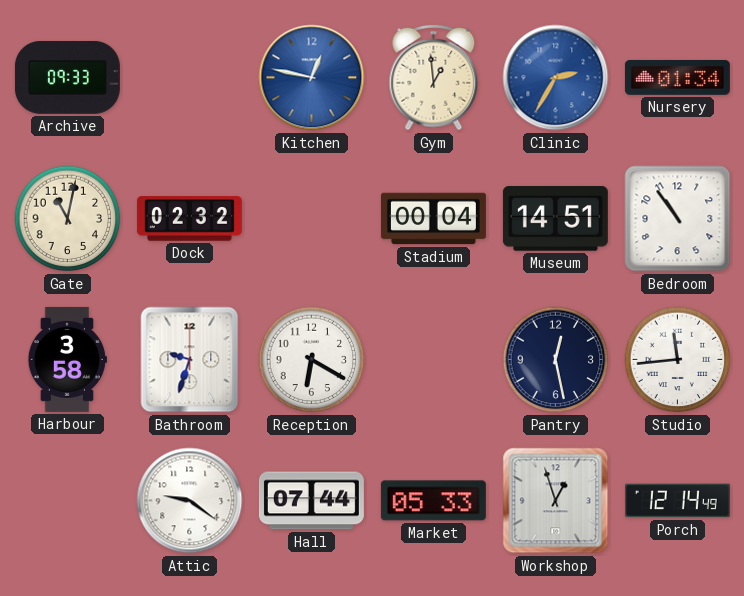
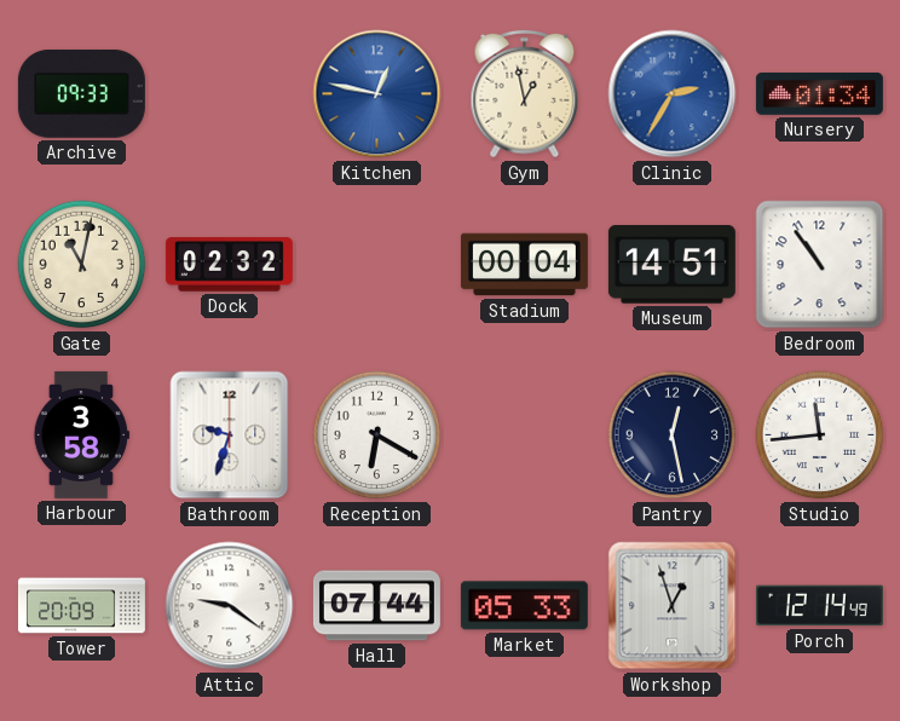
Gym: 12:59 -> 12:58 (525, 94)
Tower: none -> 20:09 (81, 606)
